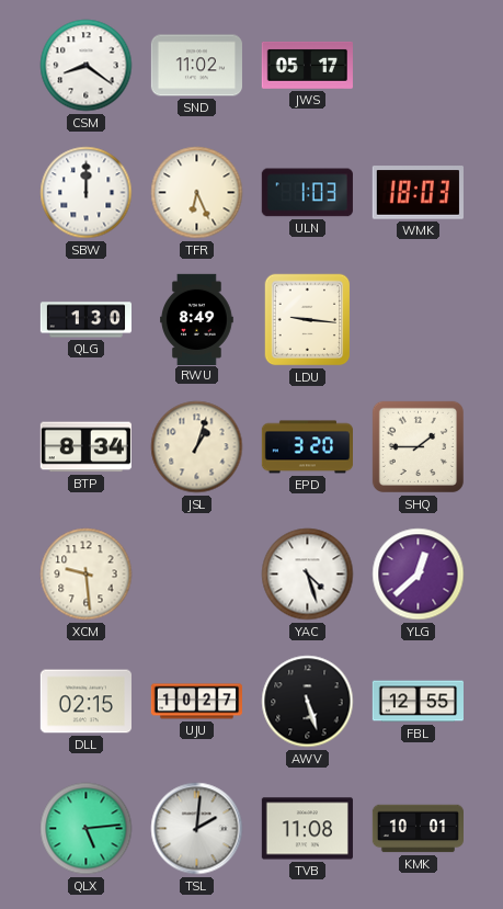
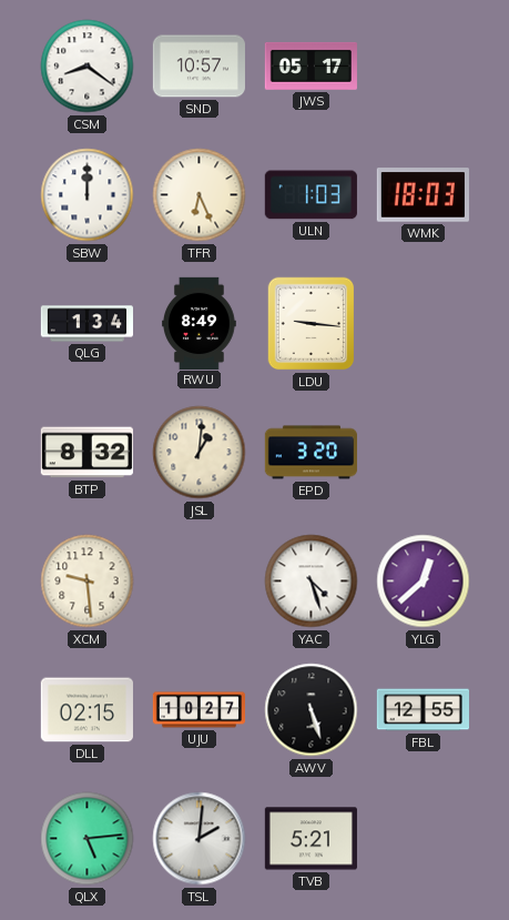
SND: 11:02 -> 10:57 (198, 67)
QLG: 1:30 -> 1:34 (86, 324)
BTP: 8:34 -> 8:32 (86, 453)
JSL: 1:03 -> 1:01 (200, 453)
SHQ: 1:45 -> none (418, 446)
TVB: 11:08 -> 5:21 (311, 839)
KMK: 10:01 -> none (418, 829)
